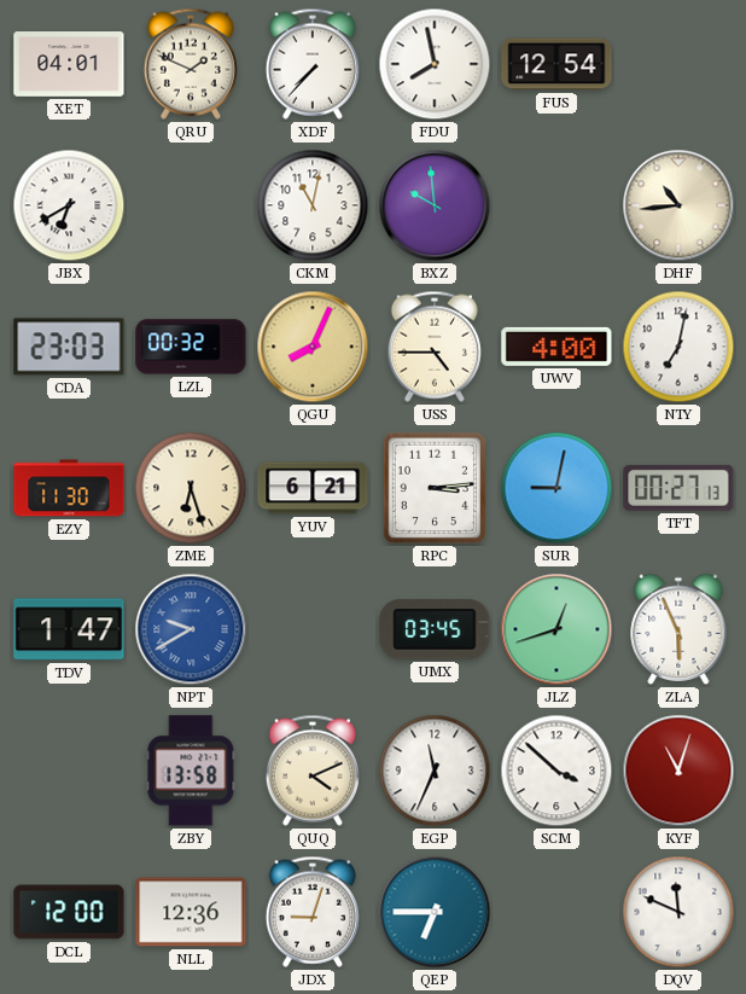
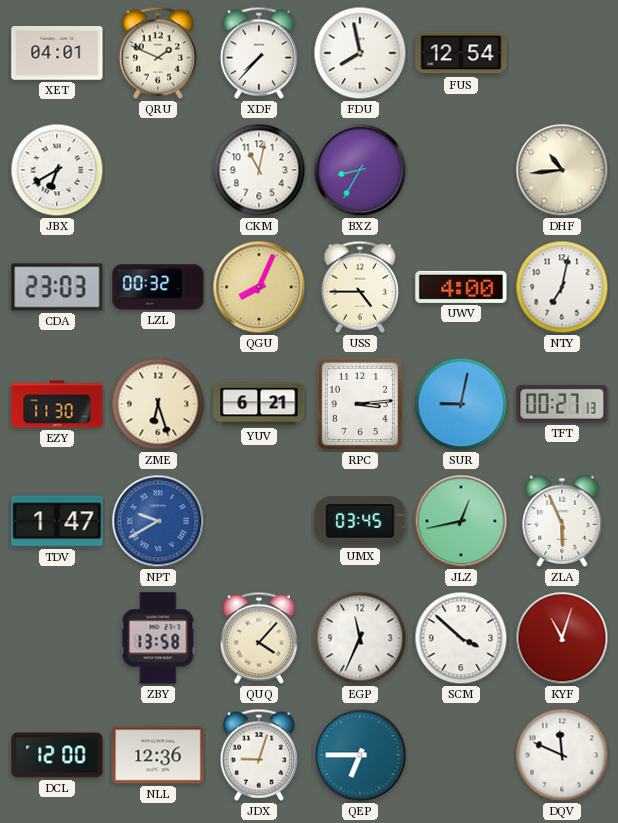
BXZ: 9:59 -> 8:35 (360, 170)
JLZ: 12:42 -> 12:43 (461, 521)
QUQ: 4:11 -> 4:07 (259, 638)
